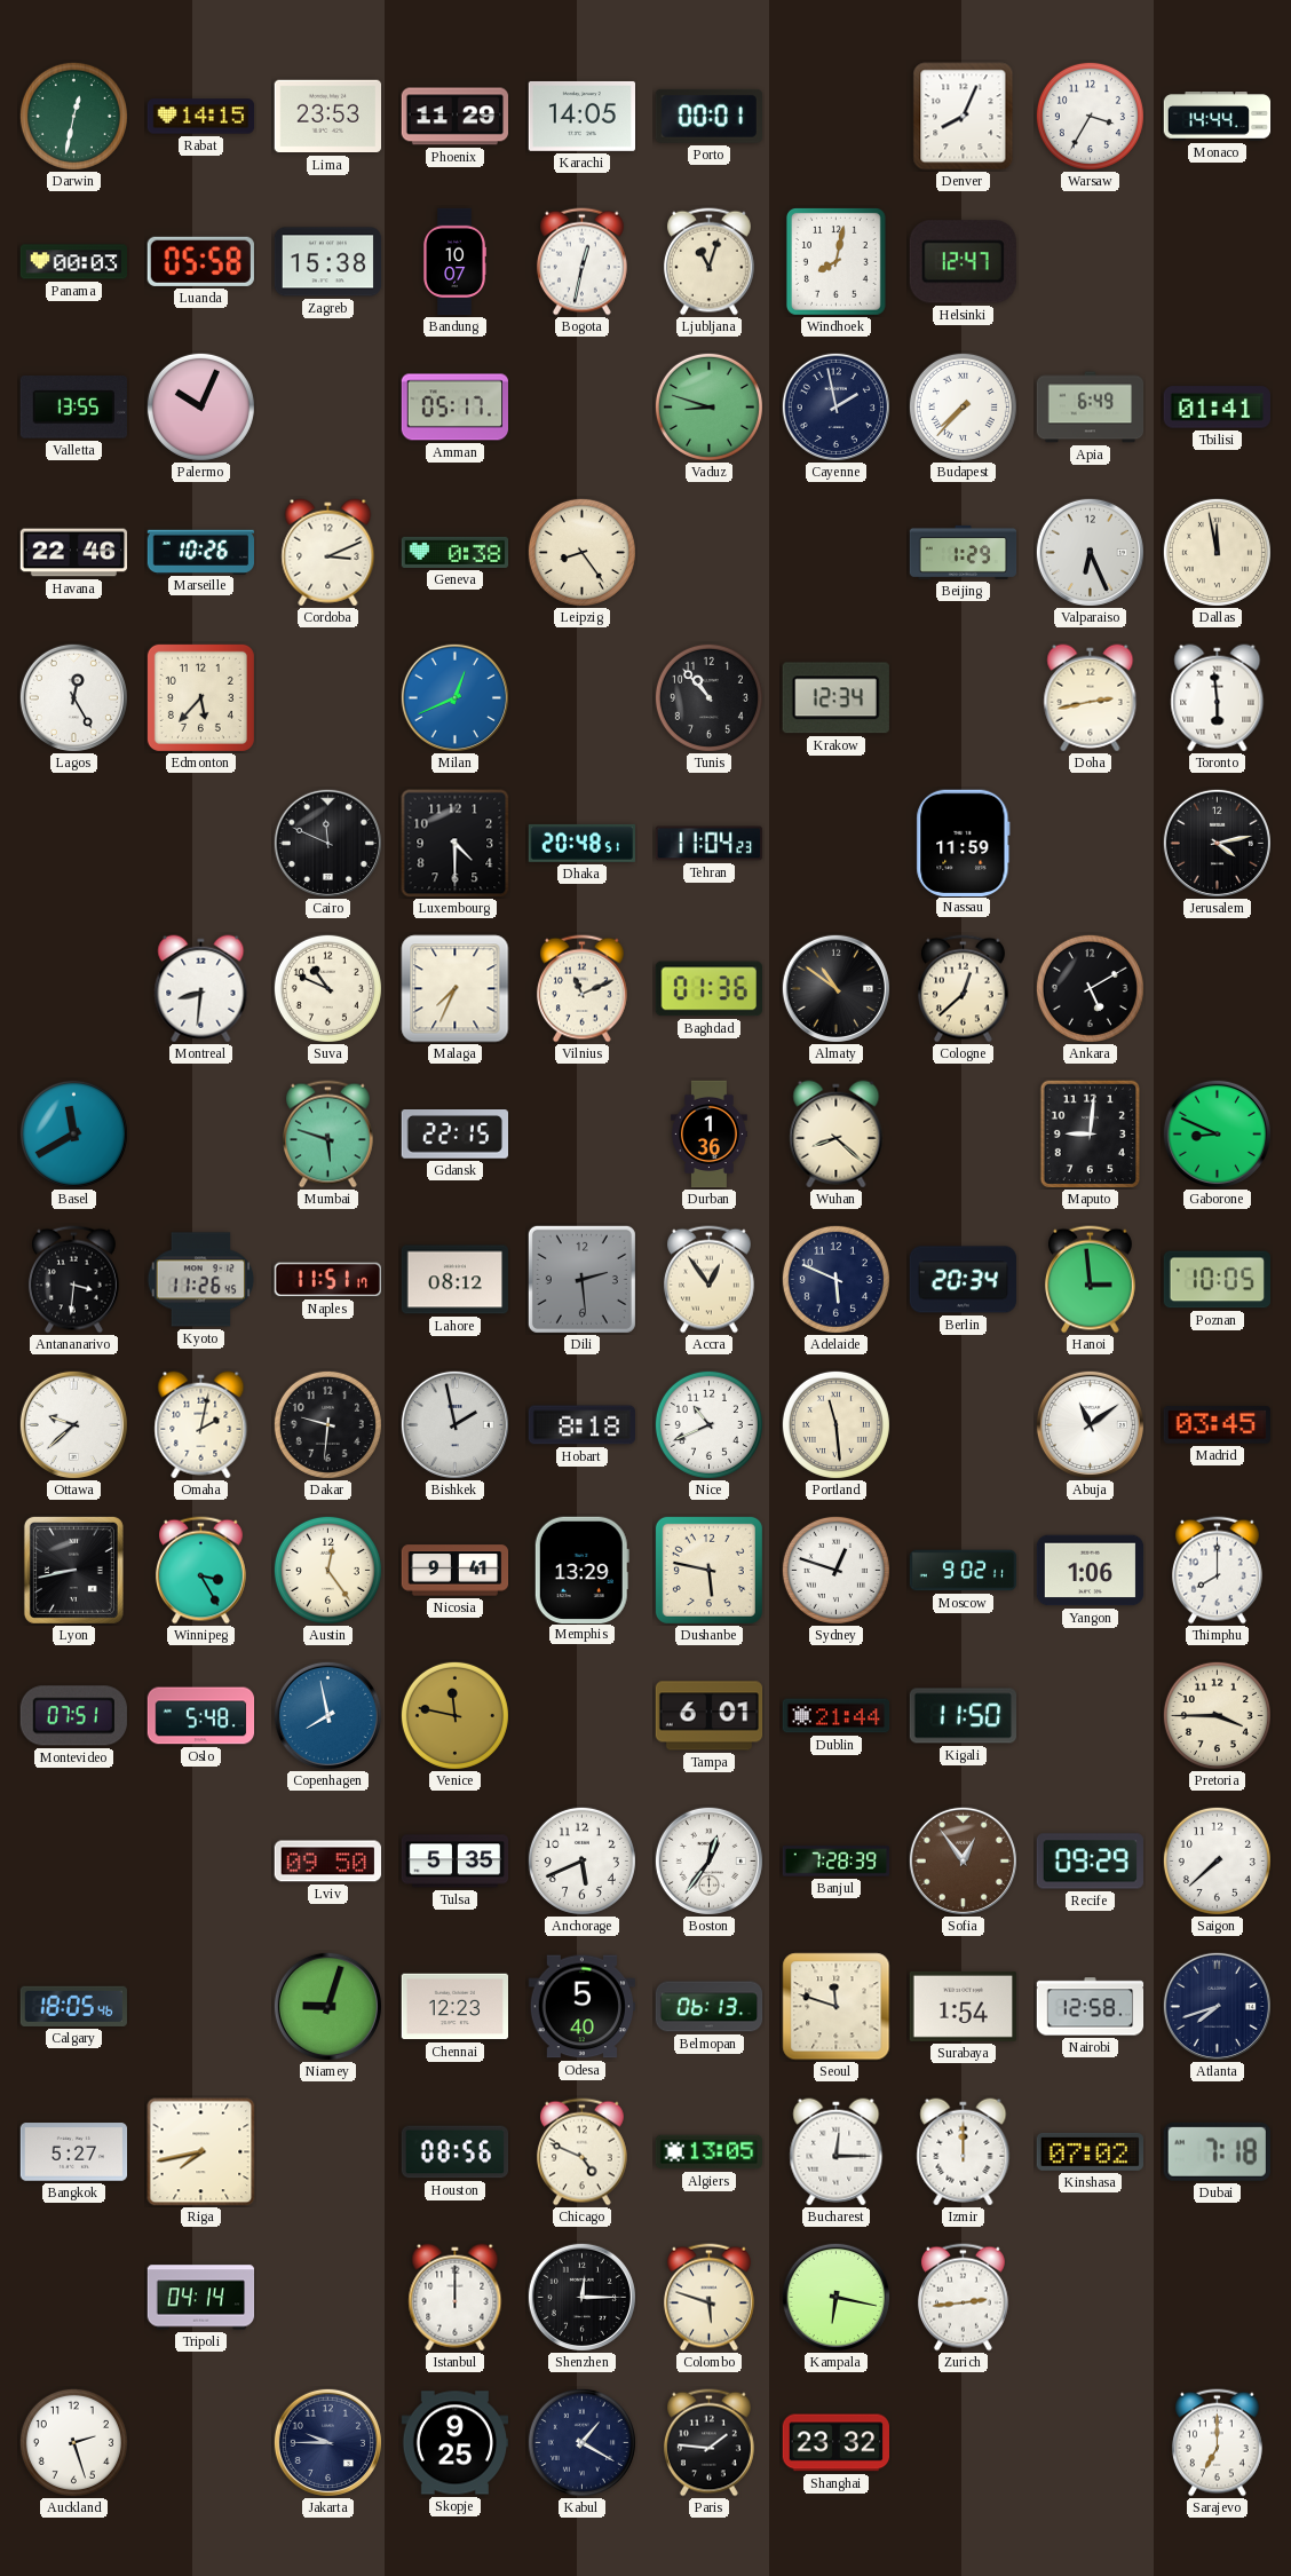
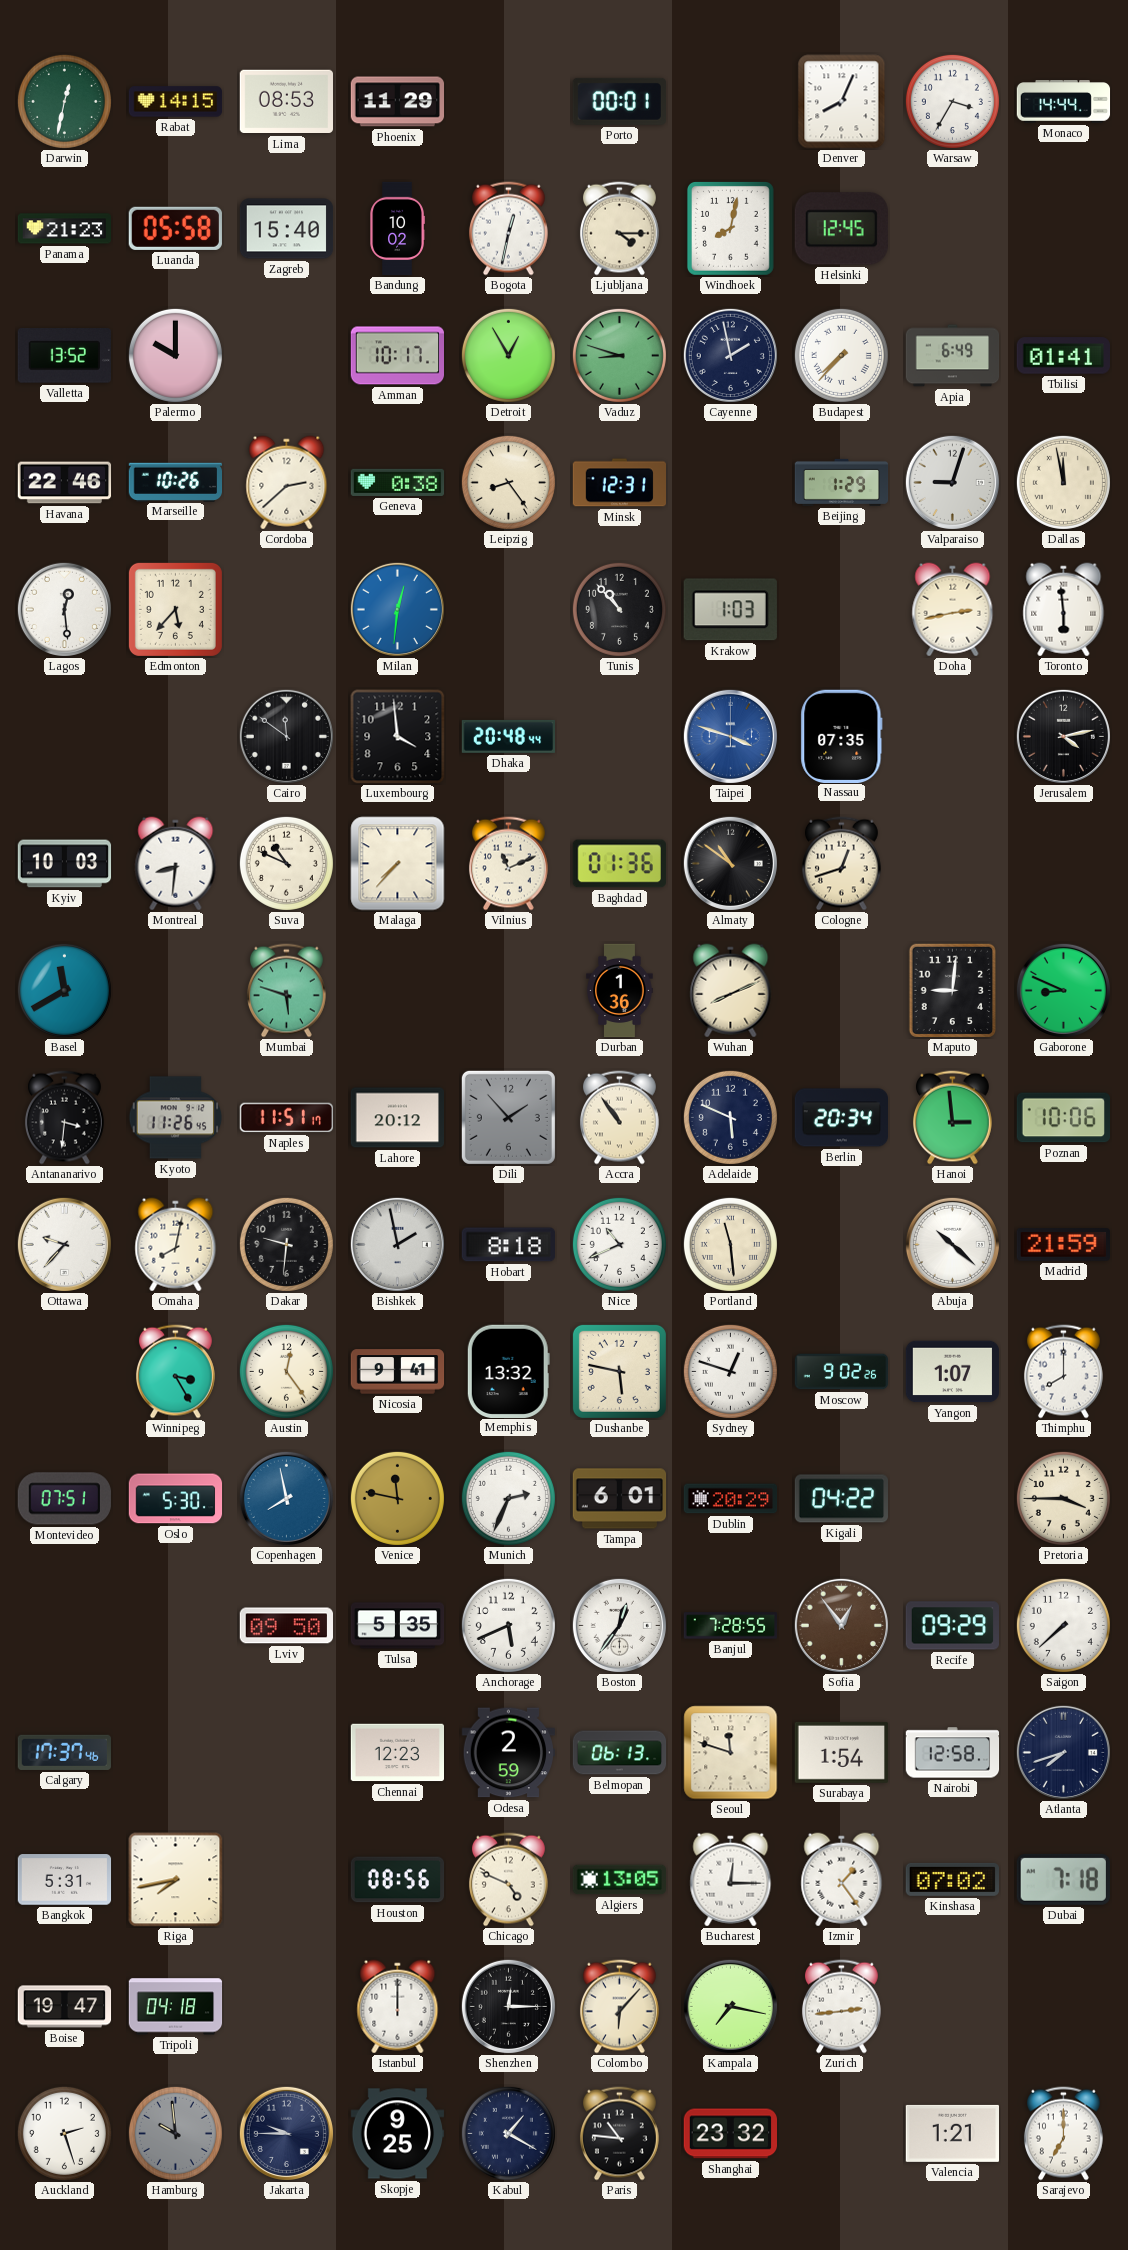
Lima: 23:53 -> 08:53 (286, 102)
Karachi: 14:05 -> none (583, 116)
Panama: 00:03 -> 21:23 (65, 229)
Zagreb: 15:38 -> 15:40 (287, 229)
Bandung: 10:07 -> 10:02 (397, 229)
Ljubljana: 11:03 -> 4:15 (619, 229)
Helsinki: 12:47 -> 12:45 (841, 229)
Valletta: 13:55 -> 13:52 (64, 356)
Palermo: 10:04 -> 10:00 (175, 355)
Amman: 05:17 -> 10:17 (397, 356)
Detroit: none -> 12:55 (508, 355)
Cordoba: 3:11 -> 2:38 (287, 483)
Minsk: none -> 12:31 (620, 483)
Valparaiso: 6:26 -> 9:03 (952, 482)
Lagos: 12:25 -> 12:29 (64, 609)
Milan: 12:41 -> 12:31 (397, 609)
Krakow: 12:34 -> 1:03 (730, 610)
Cairo: 11:49 -> 11:51 (286, 736)
Luxembourg: 4:30 -> 3:59 (398, 737)
Dhaka: 20:48:51 -> 20:48:44 (509, 736)
Tehran: 11:04 -> none (710, 844)
Taipei: none -> 3:48 (730, 736)
Nassau: 11:59 -> 07:35 (842, 736)
Kyiv: none -> 10:03 (65, 864)
Malaga: 7:34 -> 7:37 (398, 864)
Cologne: 12:38 -> 12:42 (841, 864)
Ankara: 5:10 -> none (1090, 988)
Gdansk: 22:15 -> none (454, 1135)
Wuhan: 8:22 -> 8:11 (731, 991)
Lahore: 08:12 -> 20:12 (398, 1118)
Dili: 2:29 -> 1:53 (508, 1117)
Accra: 12:54 -> 10:54 (619, 1118)
Poznan: 10:05 -> 10:06 (1063, 1118)
Ottawa: 9:38 -> 9:37 (64, 1244)
Omaha: 2:02 -> 8:02 (176, 1245)
Abuja: 11:09 -> 10:22 (952, 1244)
Madrid: 03:45 -> 21:59 (1063, 1245)
Lyon: 8:43 -> none (73, 1570)
Memphis: 13:29 -> 13:32 (508, 1371)
Moscow: 9:02:11 -> 9:02:26 (842, 1372)
Yangon: 1:06 -> 1:07 (953, 1372)
Oslo: 5:48 -> 5:30 (176, 1499)
Munich: none -> 2:34 (508, 1498)
Dublin: 21:44 -> 20:29 (731, 1499)
Kigali: 11:50 -> 04:22 (841, 1499)
Banjul: 7:28:39 -> 7:28:55 (731, 1626)
Calgary: 18:05 -> 17:37 (64, 1752)
Niamey: 9:03 -> none (327, 2006)
Odesa: 5:40 -> 2:59 (508, 1753)
Bangkok: 5:27 -> 5:31 (65, 1880)
Izmir: 12:00 -> 1:24 (842, 1880)
Boise: none -> 19:47 (65, 2007)
Tripoli: 04:14 -> 04:18 (176, 2007)
Colombo: 5:48 -> 6:07 (619, 2007)
Kampala: 6:17 -> 7:17 (730, 2006)
Hamburg: none -> 9:59 (175, 2133)
Paris: 1:46 -> 10:46 (619, 2134)
Valencia: none -> 1:21 (952, 2133)
